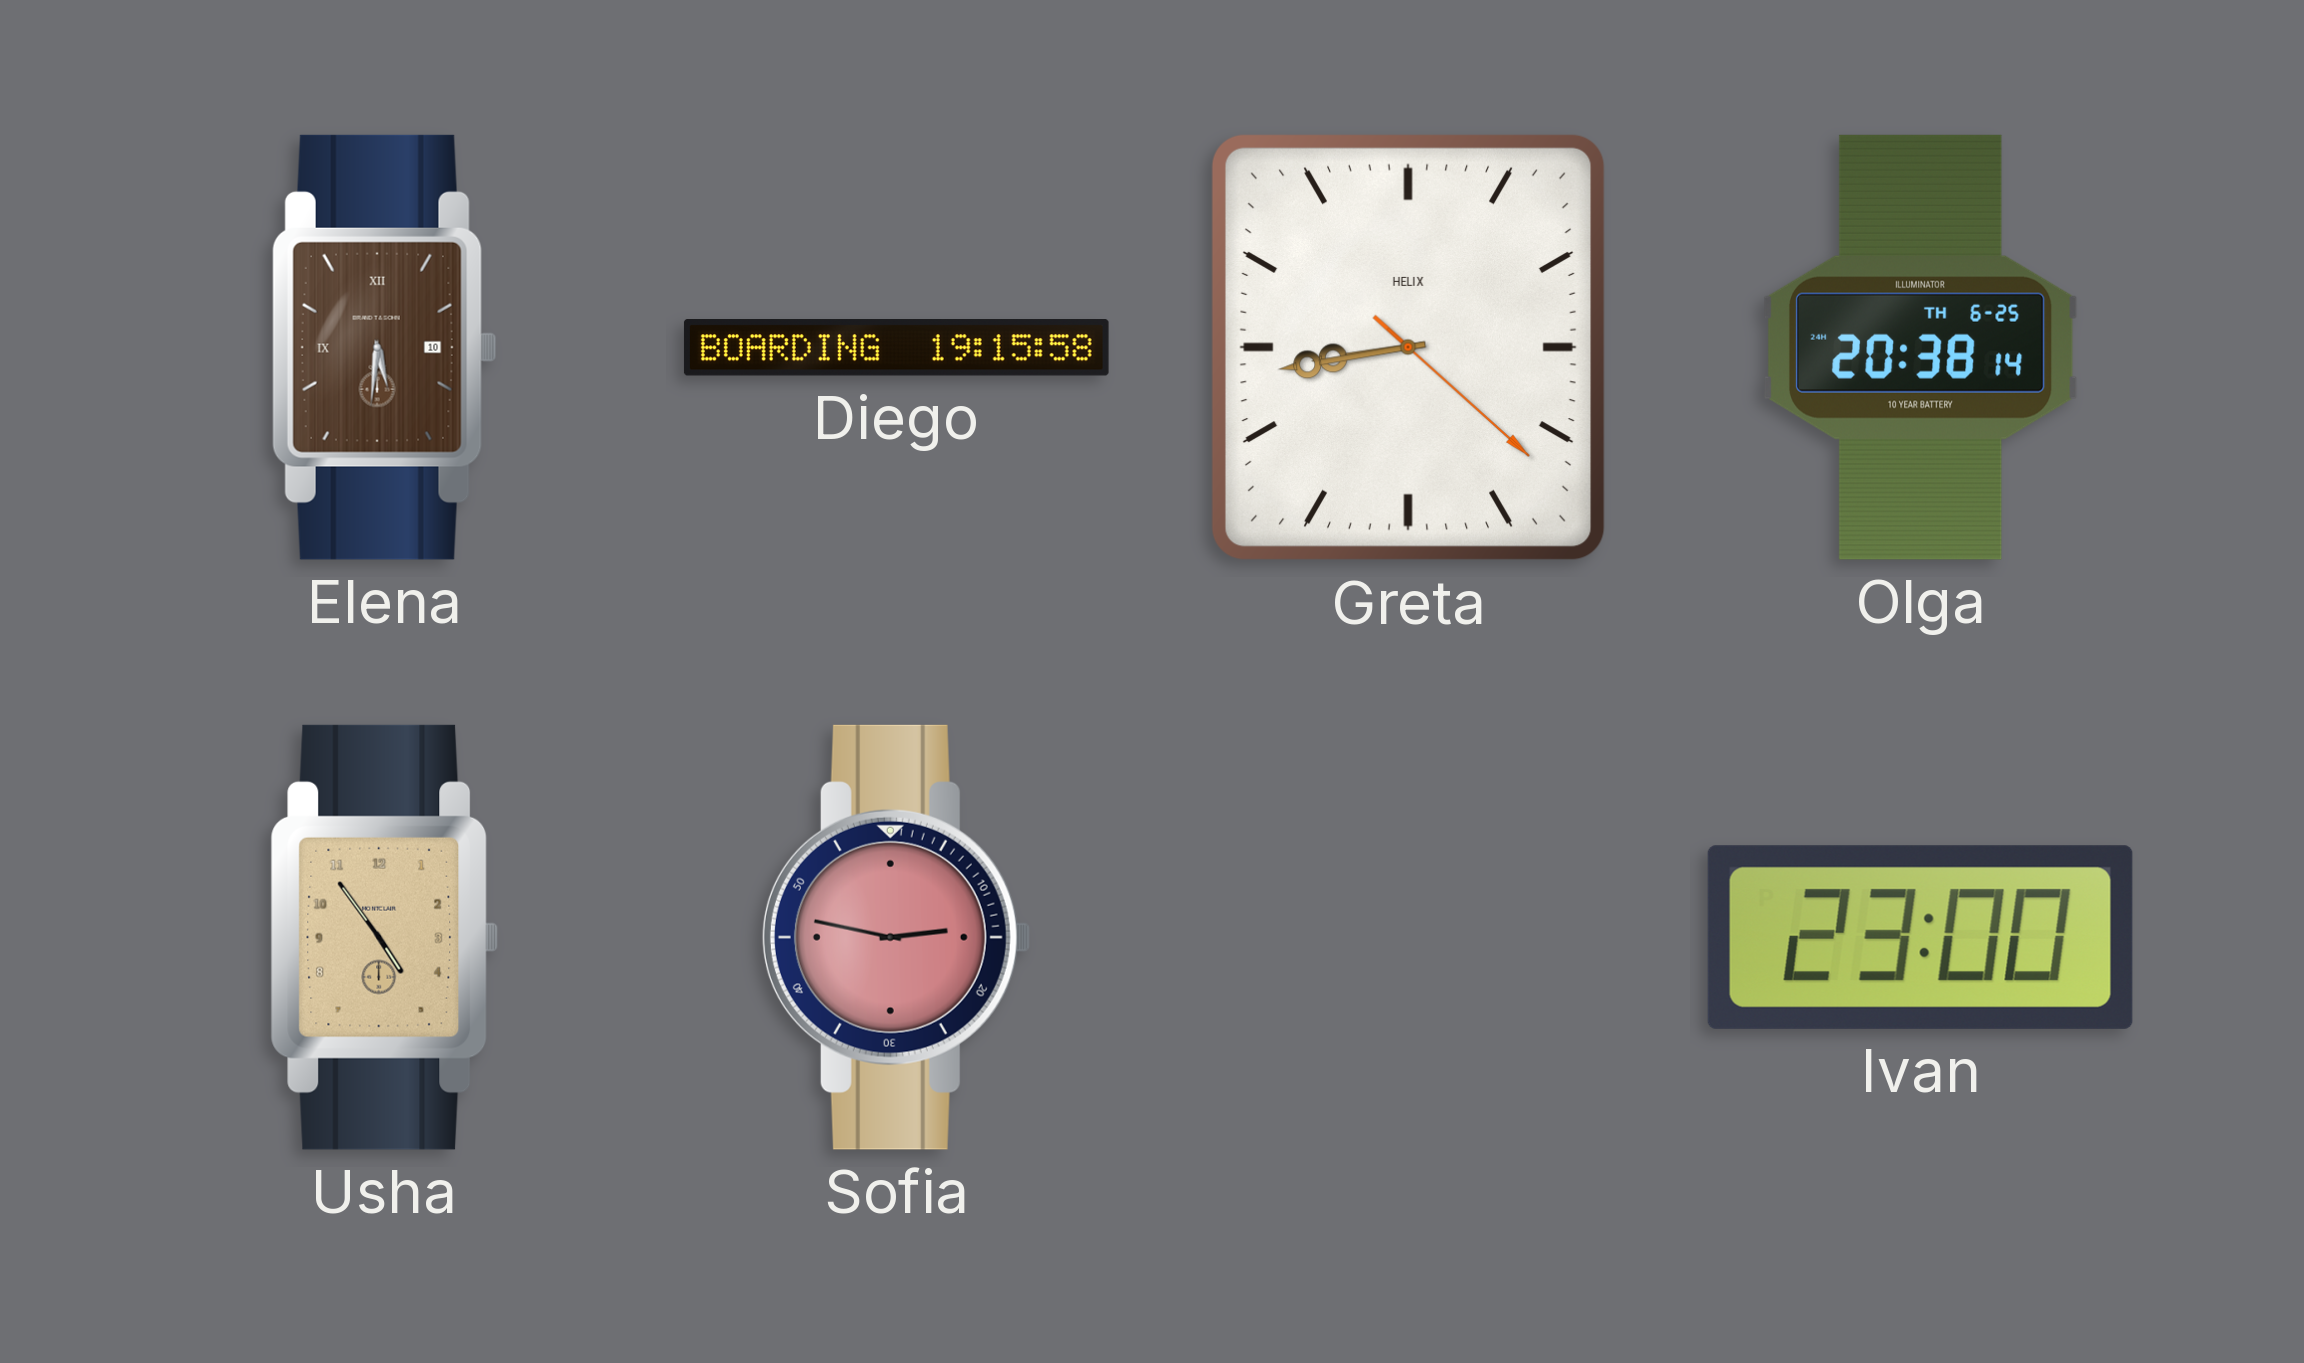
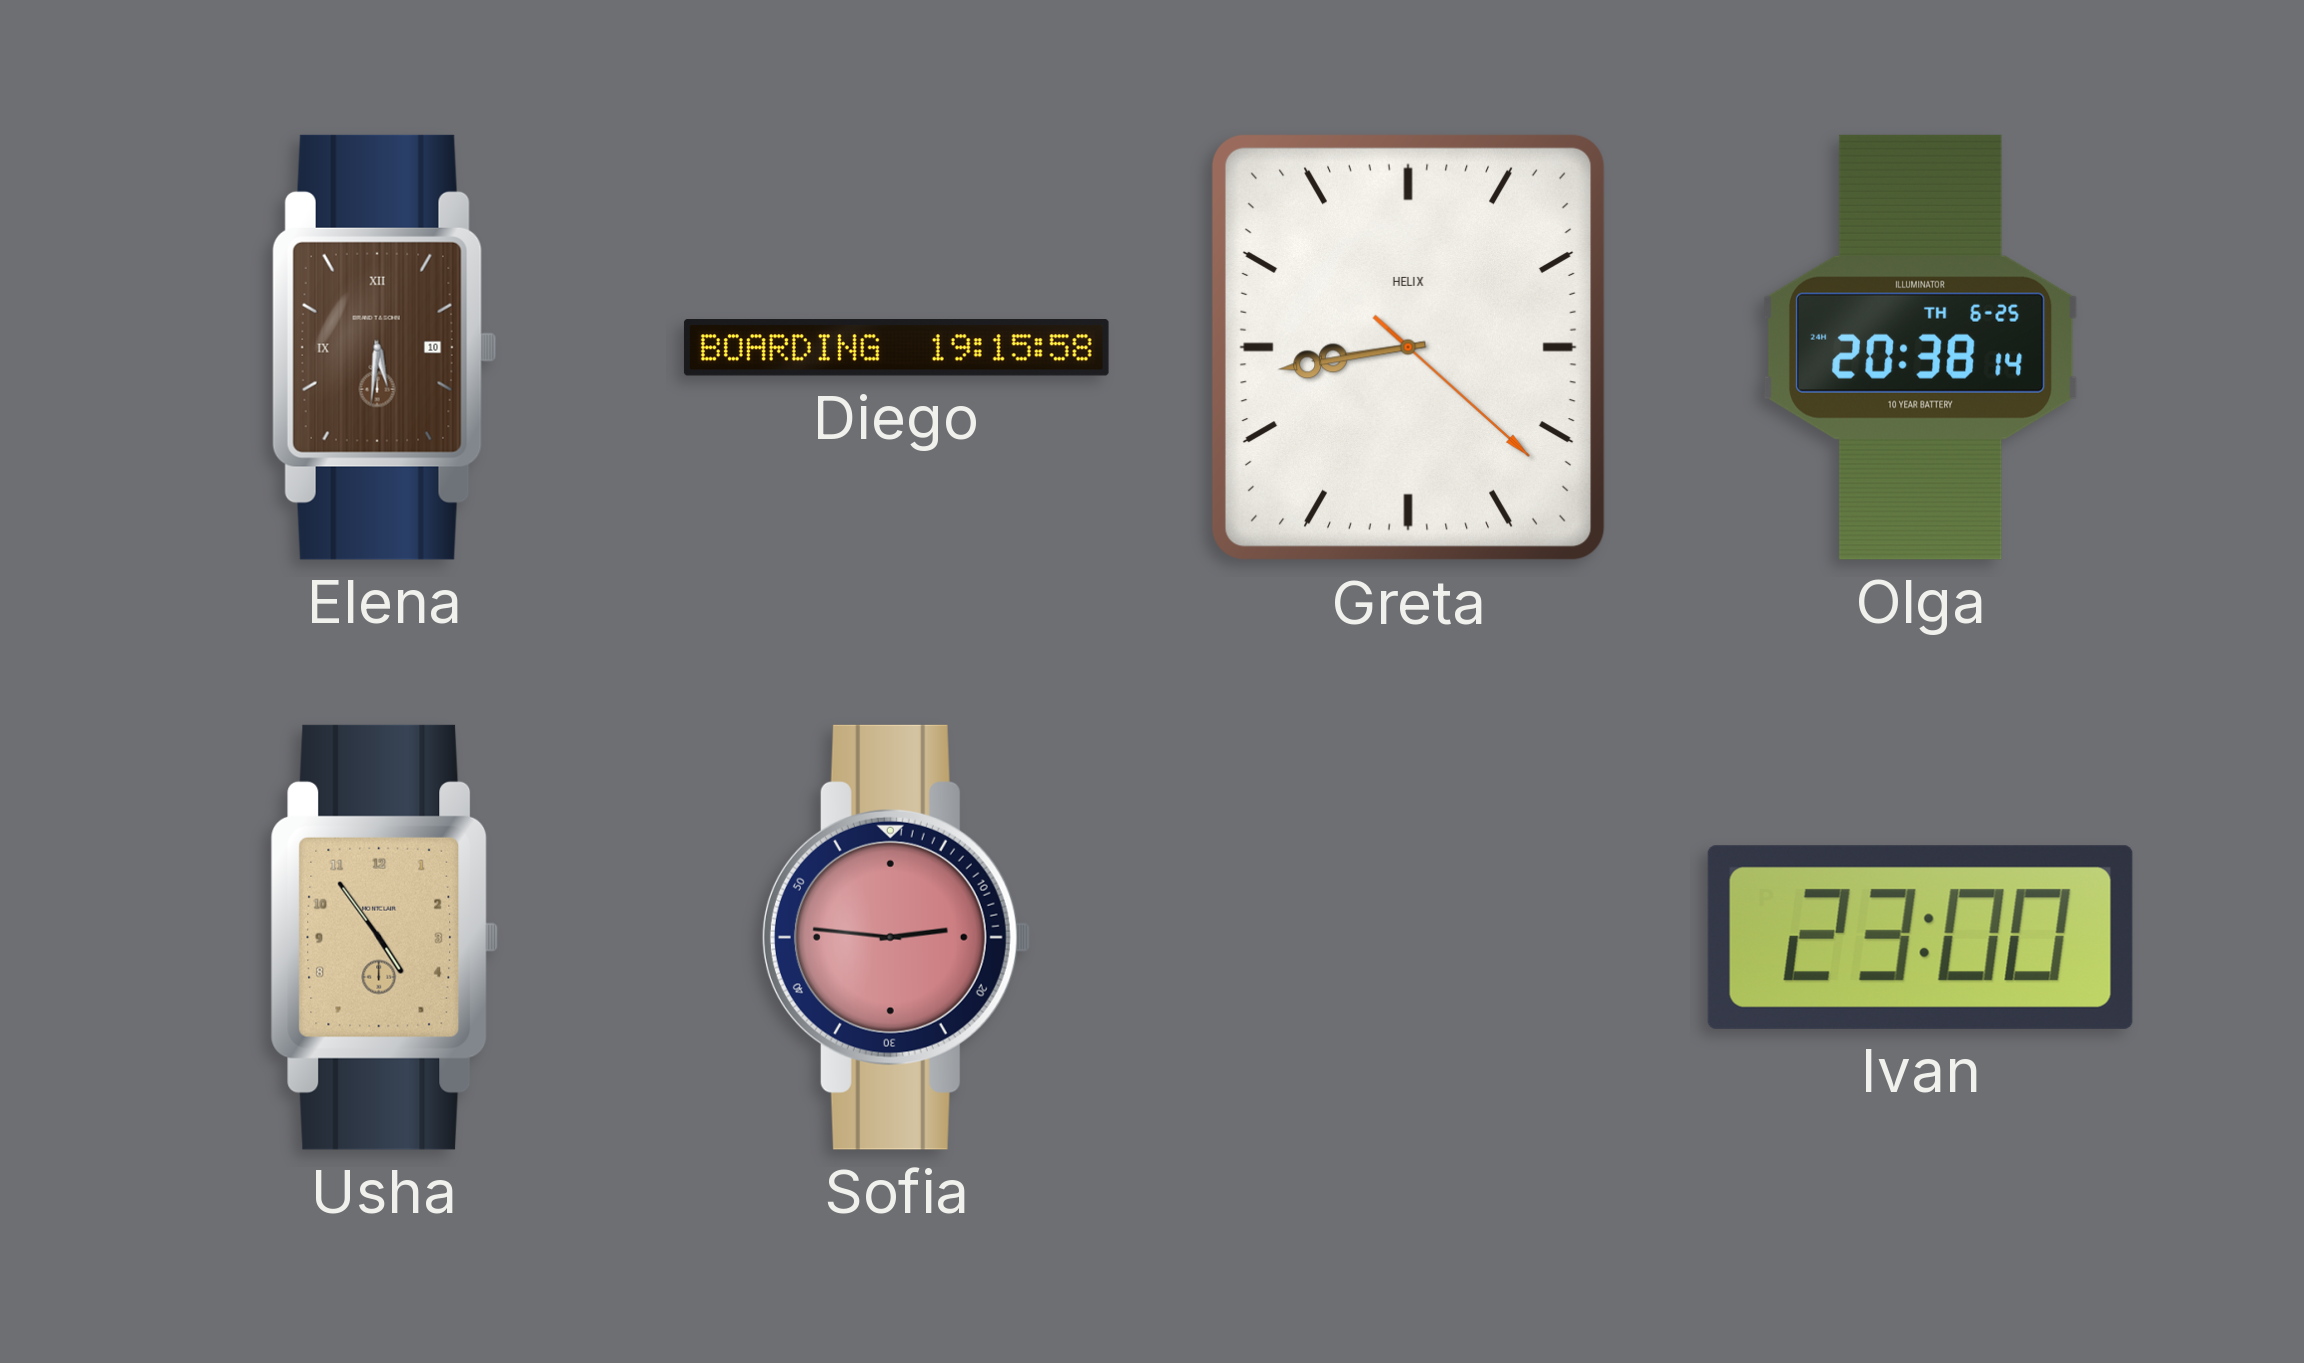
Sofia: 2:47 -> 2:46 (896, 937)
